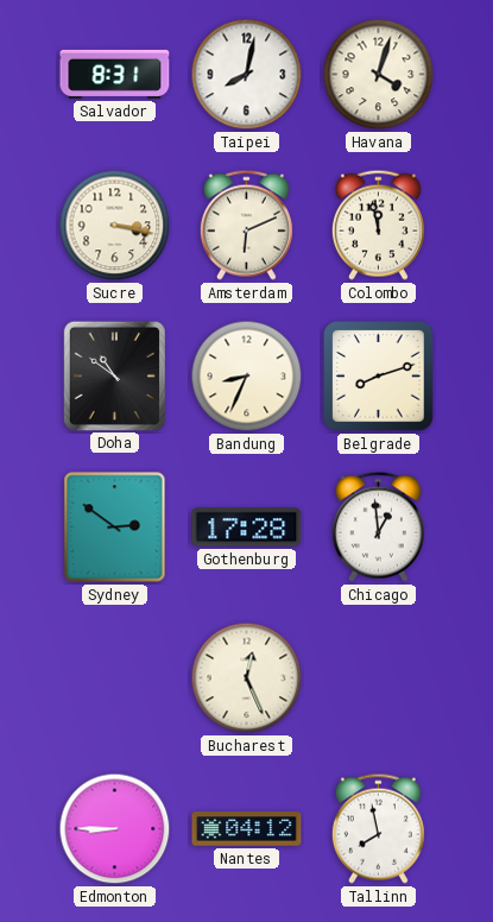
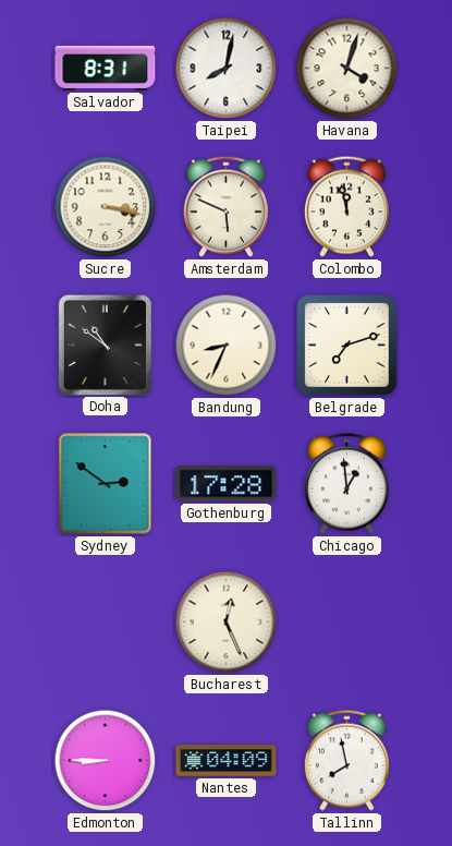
Amsterdam: 6:11 -> 5:49 (225, 206)
Belgrade: 8:12 -> 7:12 (347, 346)
Nantes: 04:12 -> 04:09 (227, 761)
